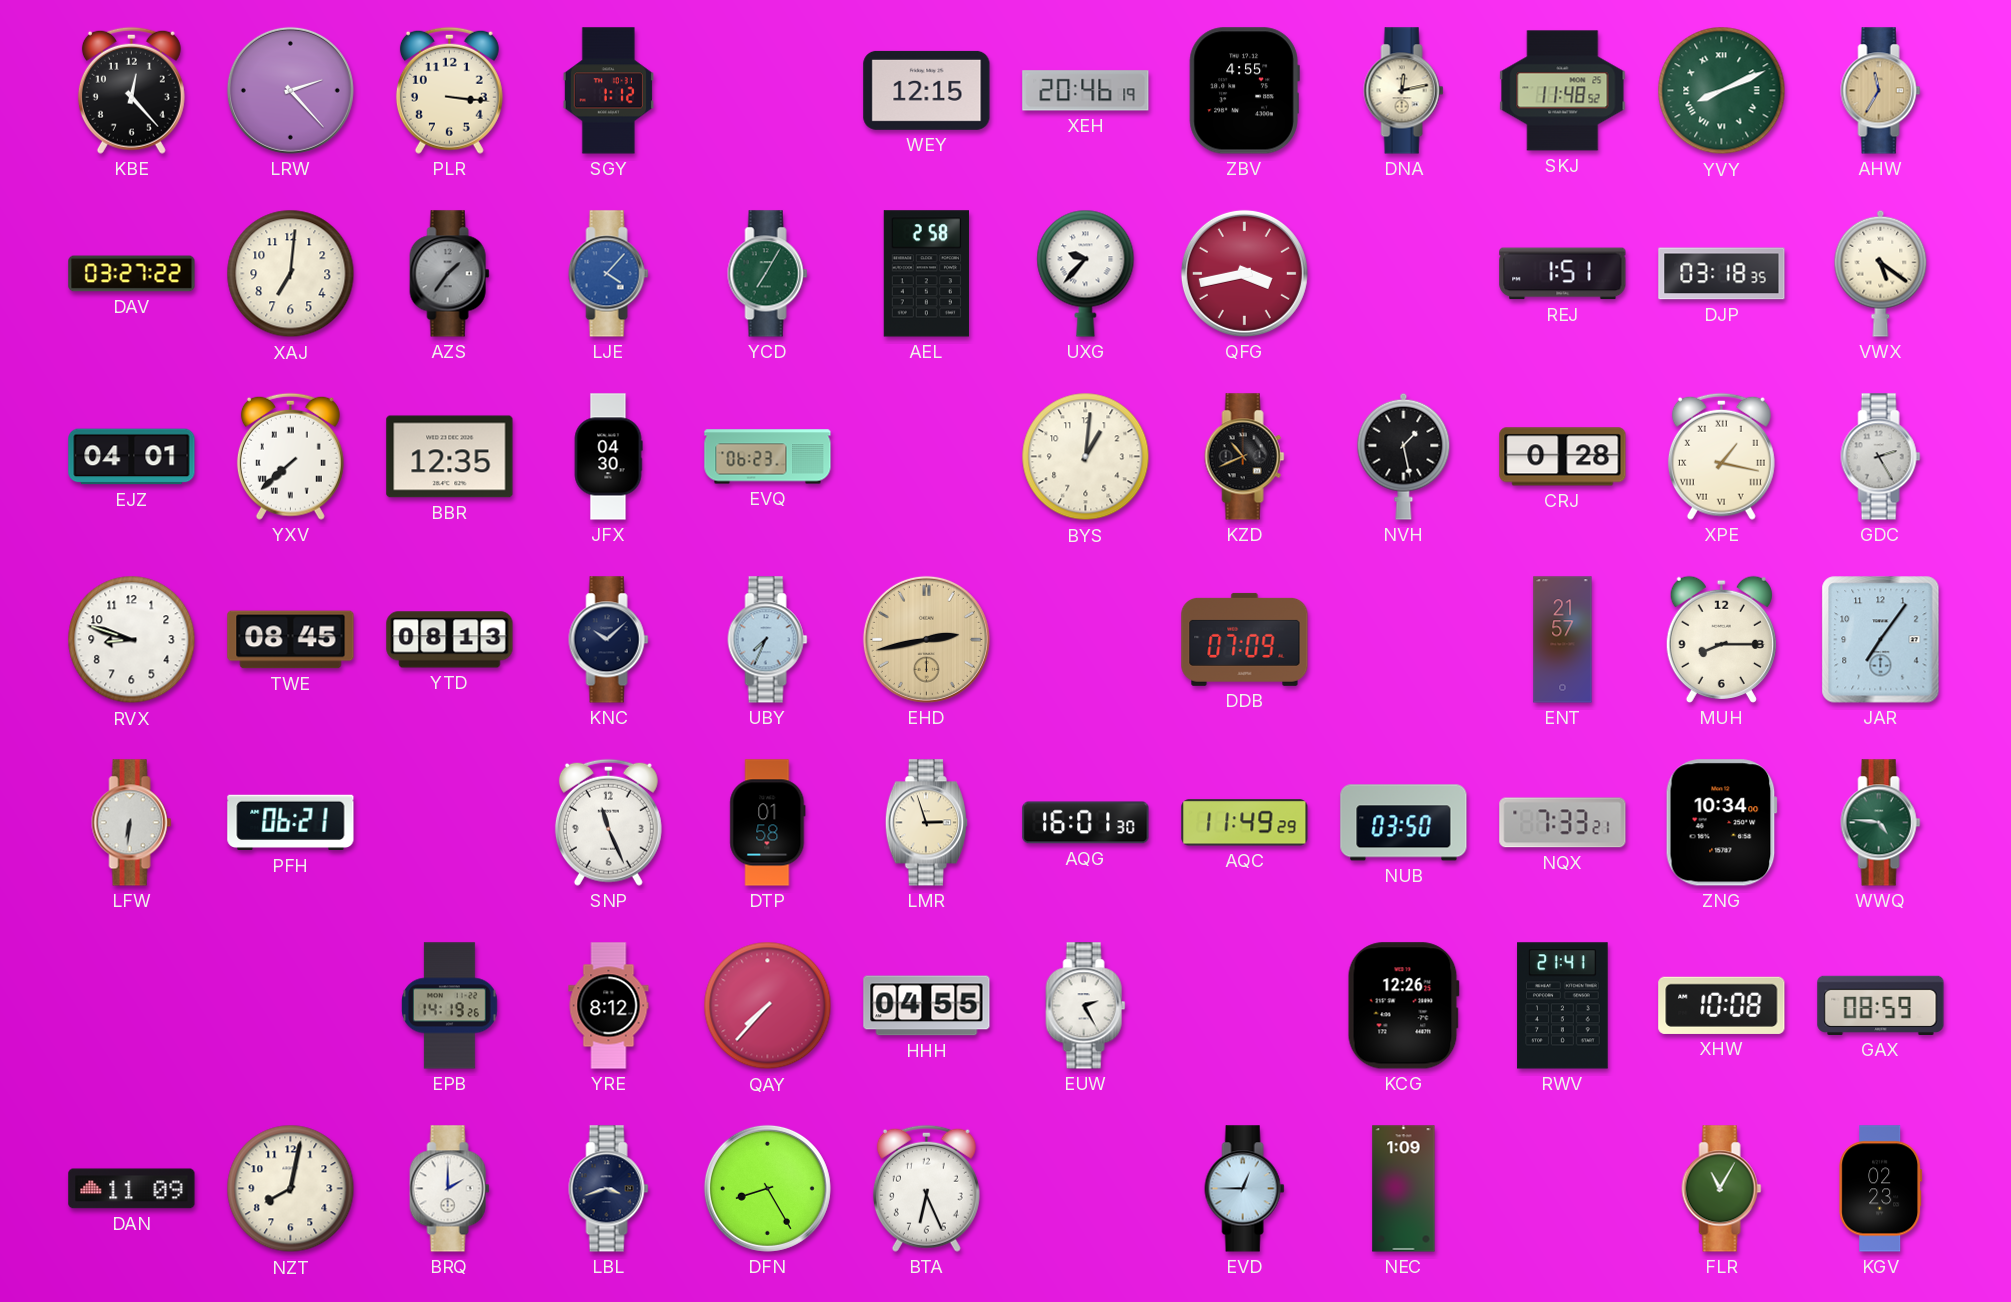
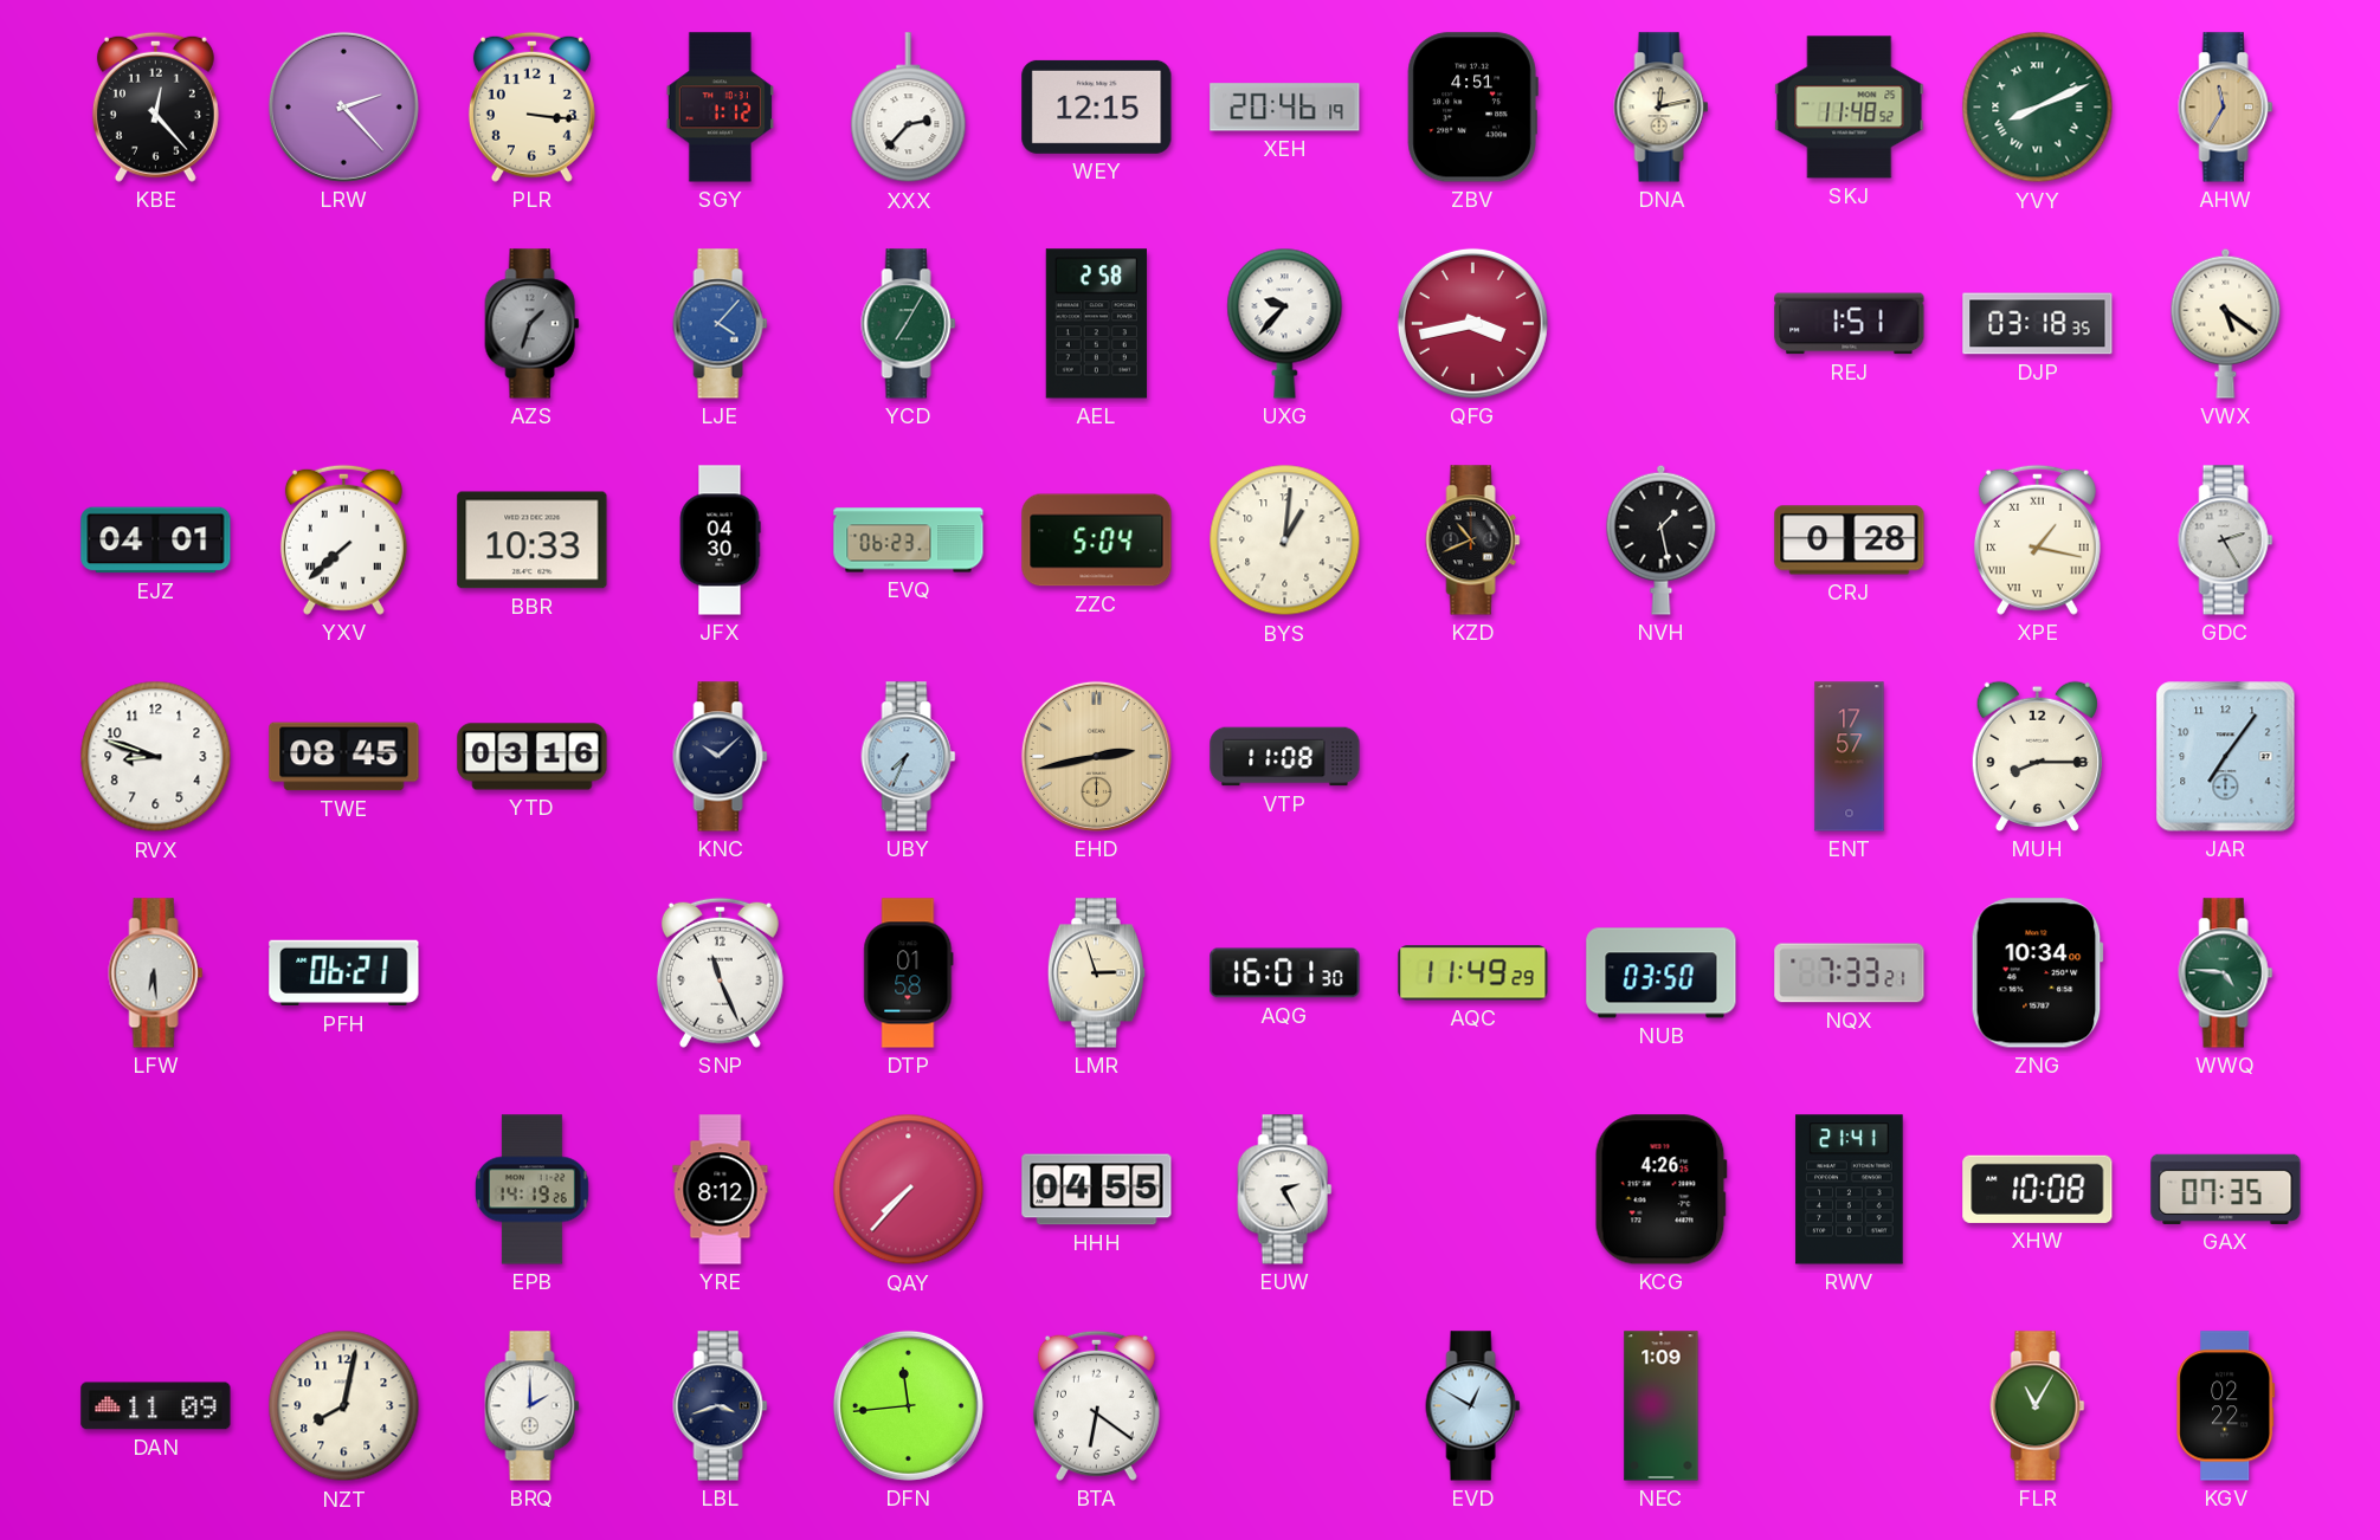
XXX: none -> 2:37 (909, 108)
ZBV: 4:55 -> 4:51 (1472, 108)
DAV: 03:27 -> none (132, 274)
XAJ: 7:01 -> none (291, 274)
AZS: 1:36 -> 1:33 (533, 324)
BBR: 12:35 -> 10:33 (533, 541)
ZZC: none -> 5:04 (1097, 541)
YTD: 08:13 -> 03:16 (533, 757)
VTP: none -> 11:08 (1285, 757)
DDB: 07:09 -> none (1245, 639)
ENT: 21:57 -> 17:57 (1850, 757)
LFW: 6:31 -> 6:29 (156, 973)
KCG: 12:26 -> 4:26 (1660, 1190)
GAX: 08:59 -> 07:35 (2226, 1189)
DFN: 8:25 -> 11:44 (908, 1405)
BTA: 6:26 -> 6:21 (1096, 1405)
EVD: 12:45 -> 12:50 (1473, 1406)
KGV: 02:23 -> 02:22 (2226, 1406)
